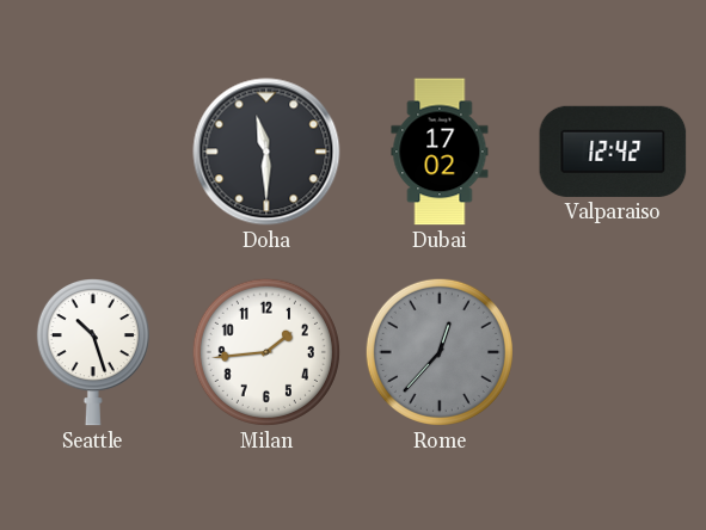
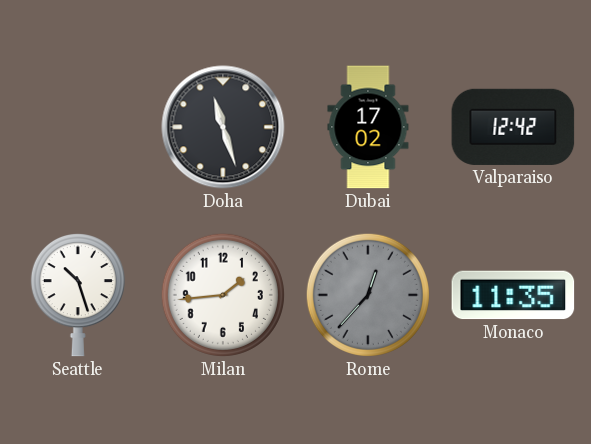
Doha: 11:30 -> 11:27 (223, 127)
Monaco: none -> 11:35 (513, 295)
